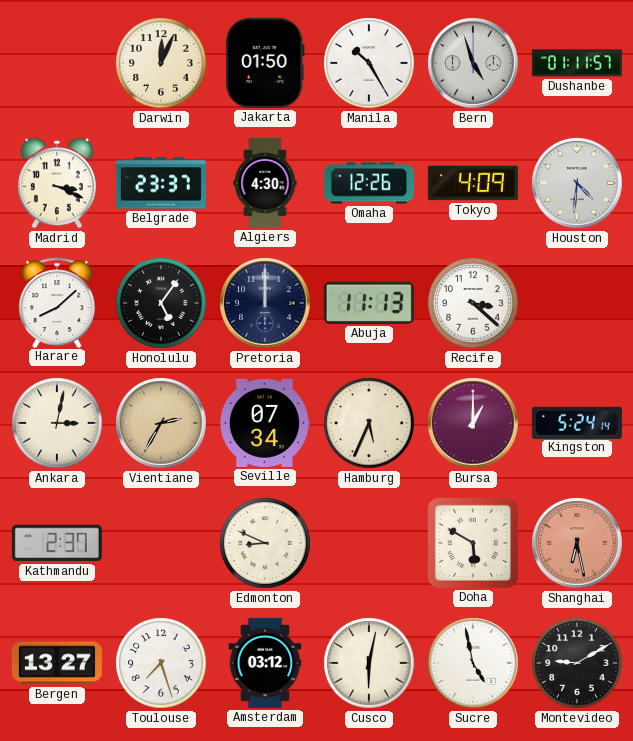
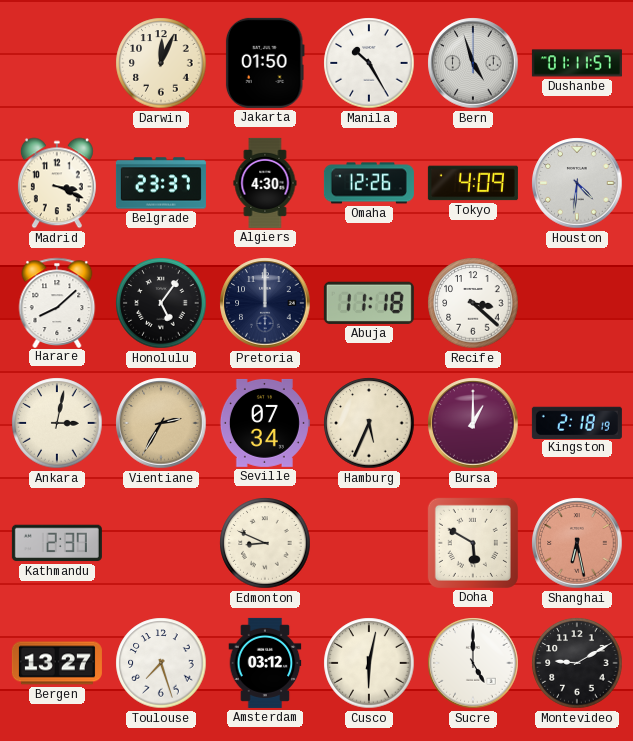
Abuja: 11:13 -> 11:18 (369, 303)
Kingston: 5:24 -> 2:18 (577, 422)
Sucre: 4:58 -> 5:00 (473, 663)
